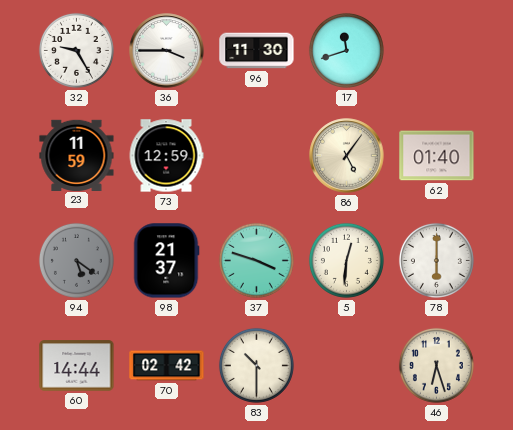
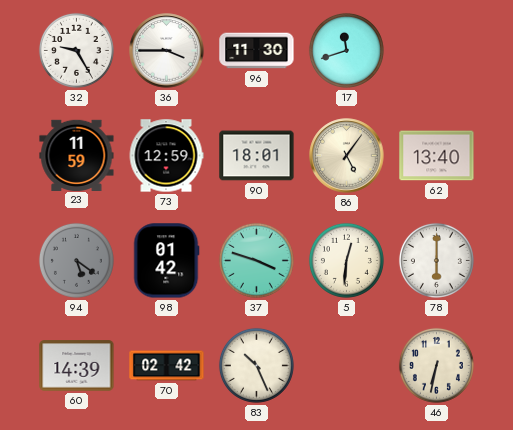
90: none -> 18:01 (257, 156)
62: 01:40 -> 13:40 (437, 156)
98: 21:37 -> 01:42 (166, 261)
60: 14:44 -> 14:39 (77, 366)
83: 10:30 -> 10:26 (256, 365)
46: 6:27 -> 6:32 (436, 365)
